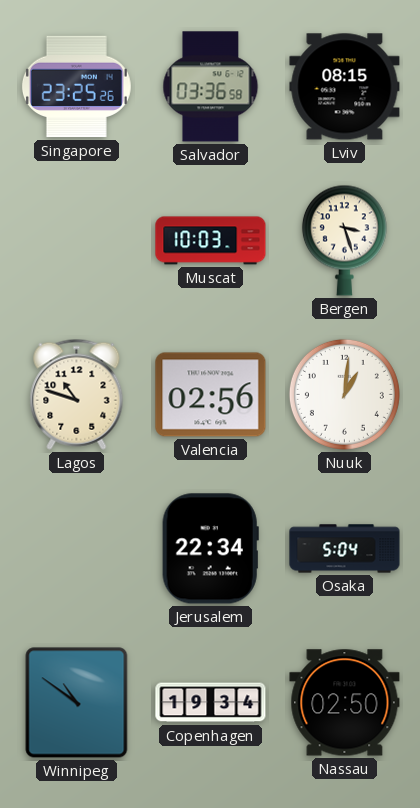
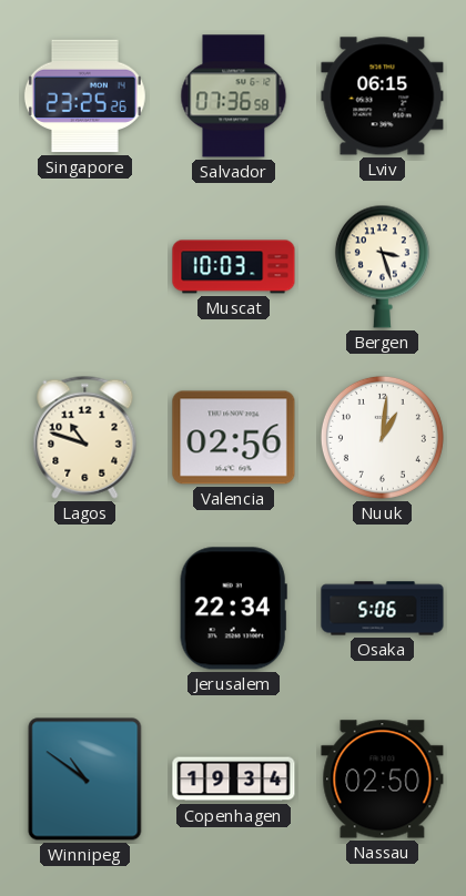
Salvador: 03:36 -> 07:36 (234, 96)
Lviv: 08:15 -> 06:15 (383, 96)
Osaka: 5:04 -> 5:06 (383, 609)
